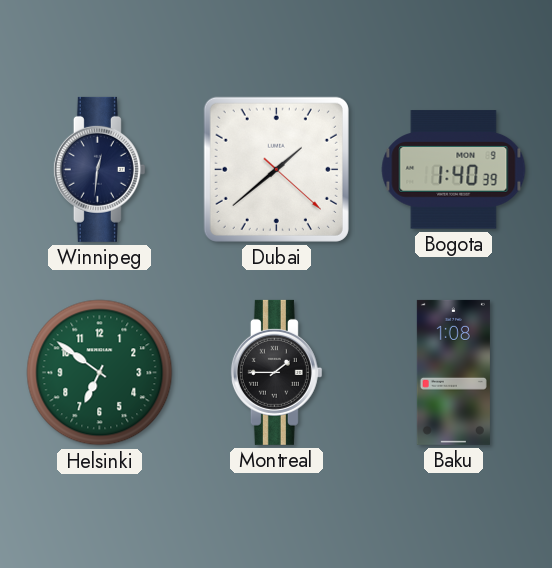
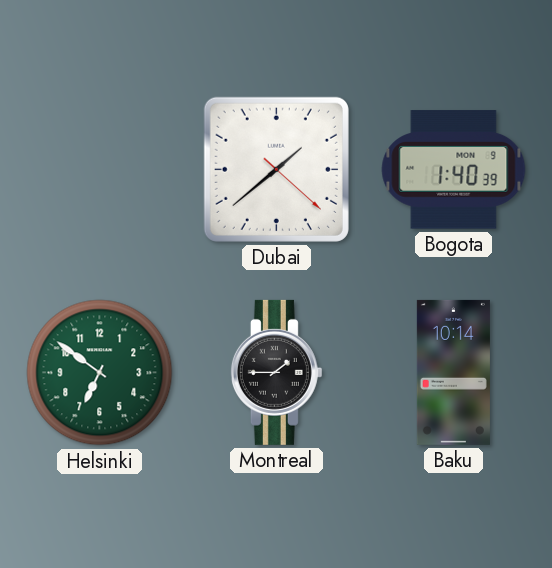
Winnipeg: 12:31 -> none (99, 169)
Baku: 1:08 -> 10:14 (453, 372)
